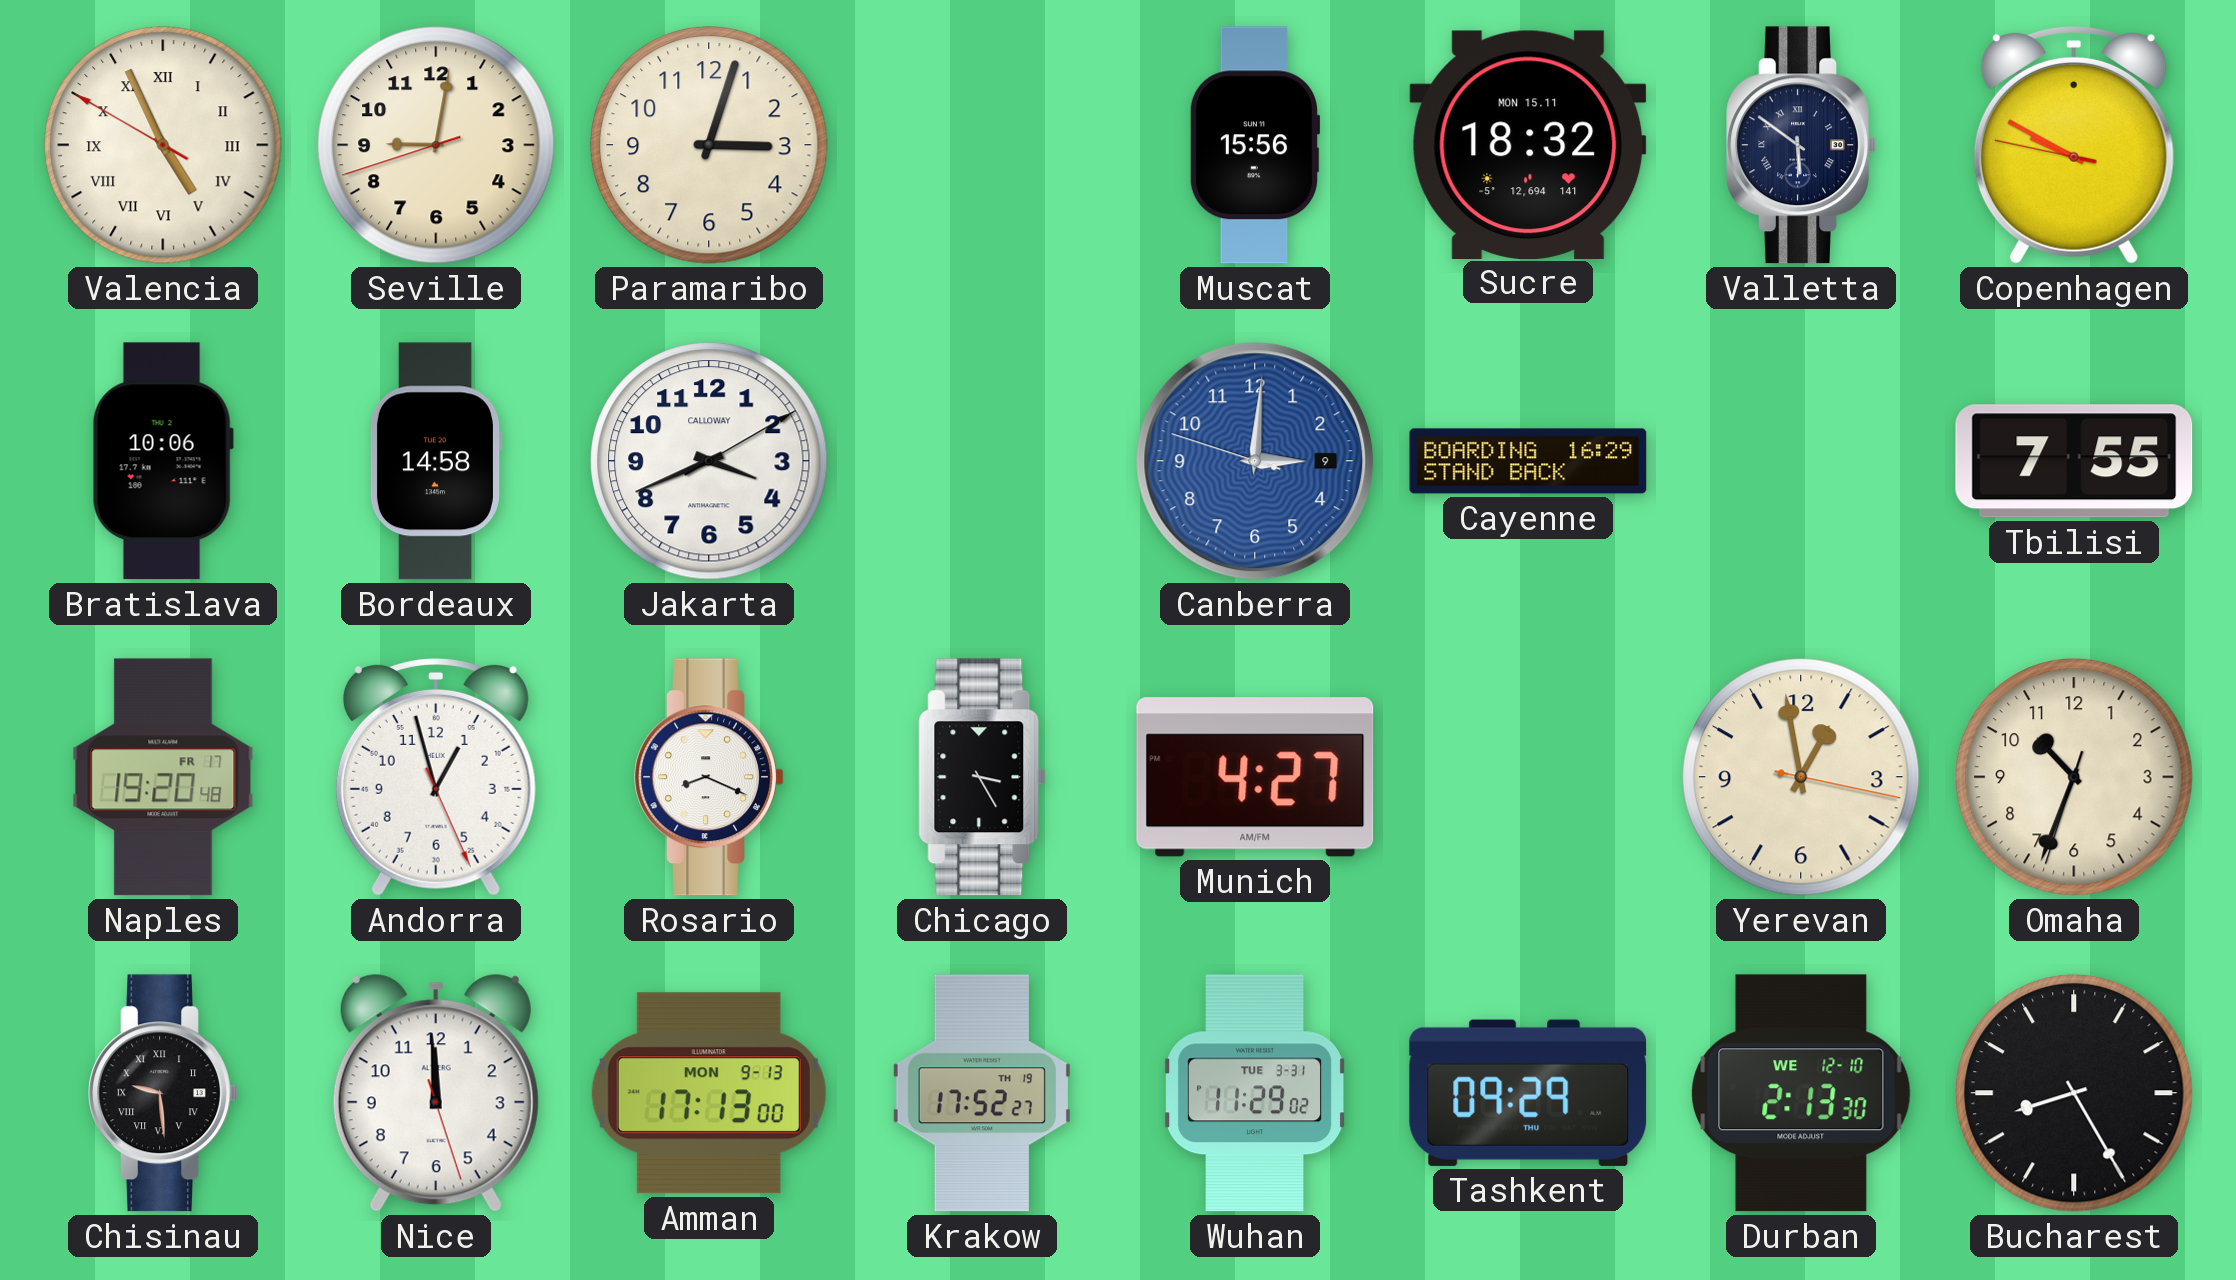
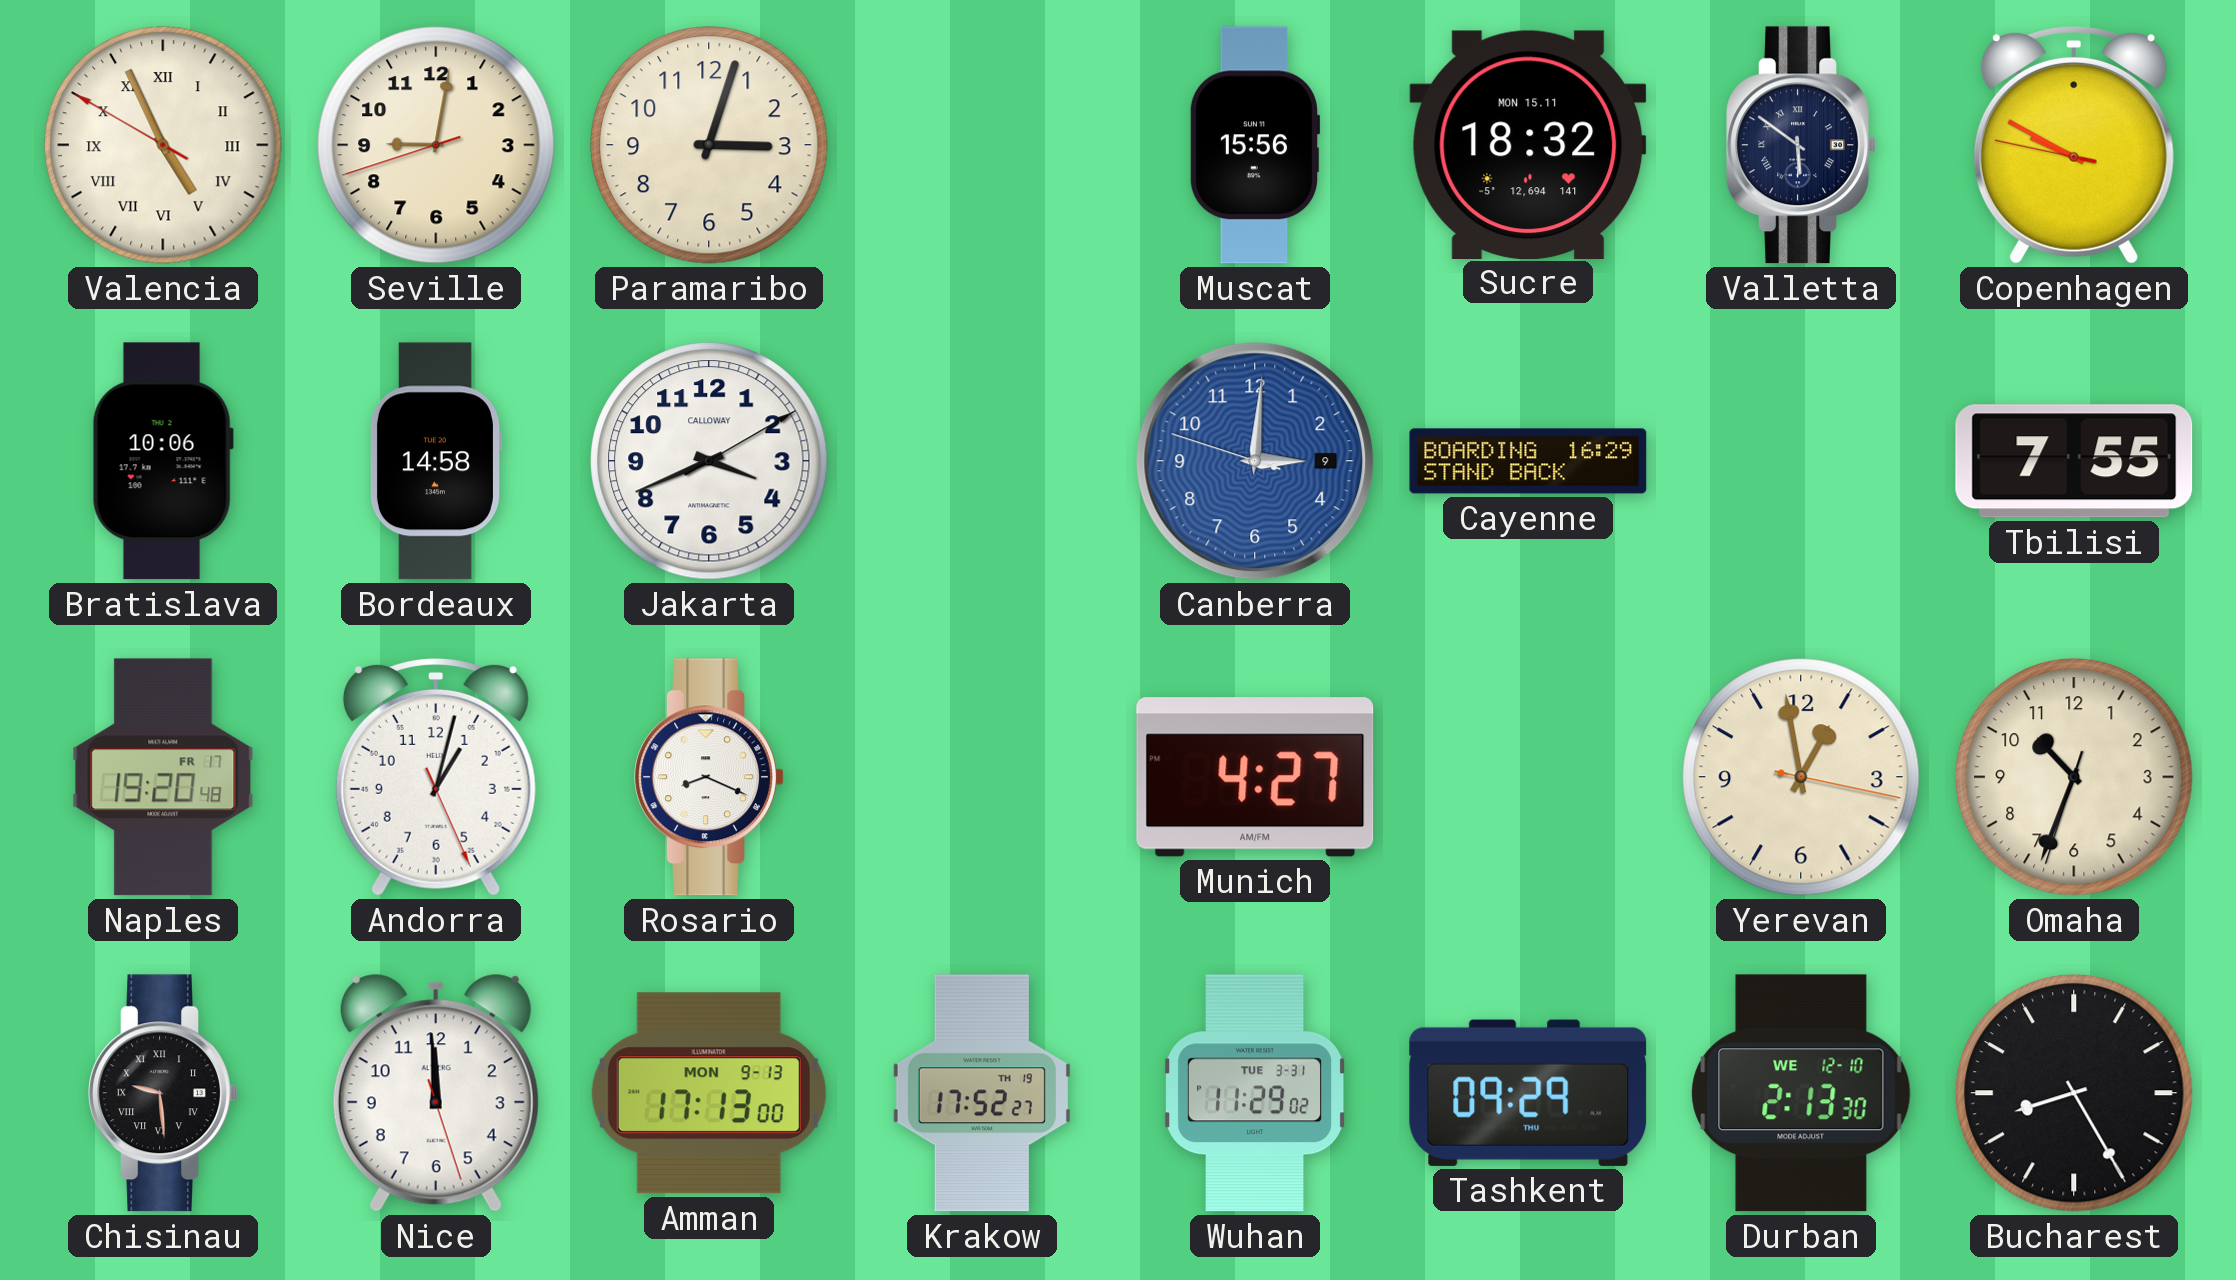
Andorra: 12:57 -> 1:02 (436, 778)
Chicago: 3:25 -> none (982, 777)
